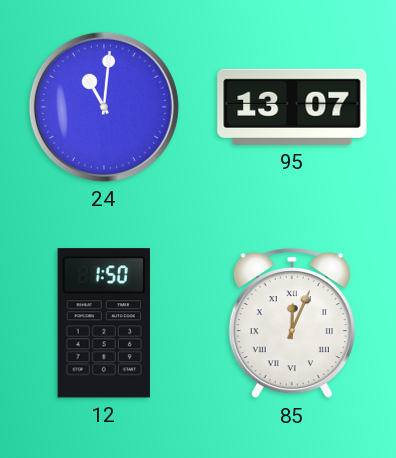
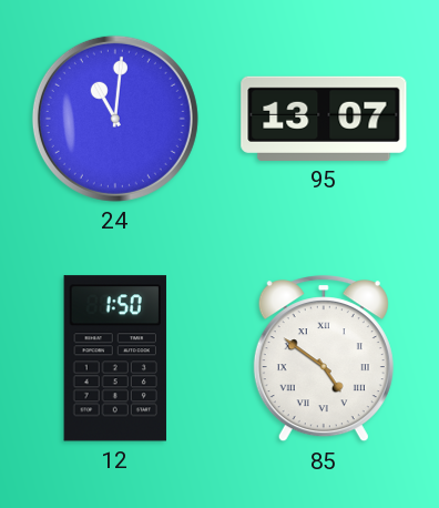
85: 12:04 -> 4:51 (324, 359)
